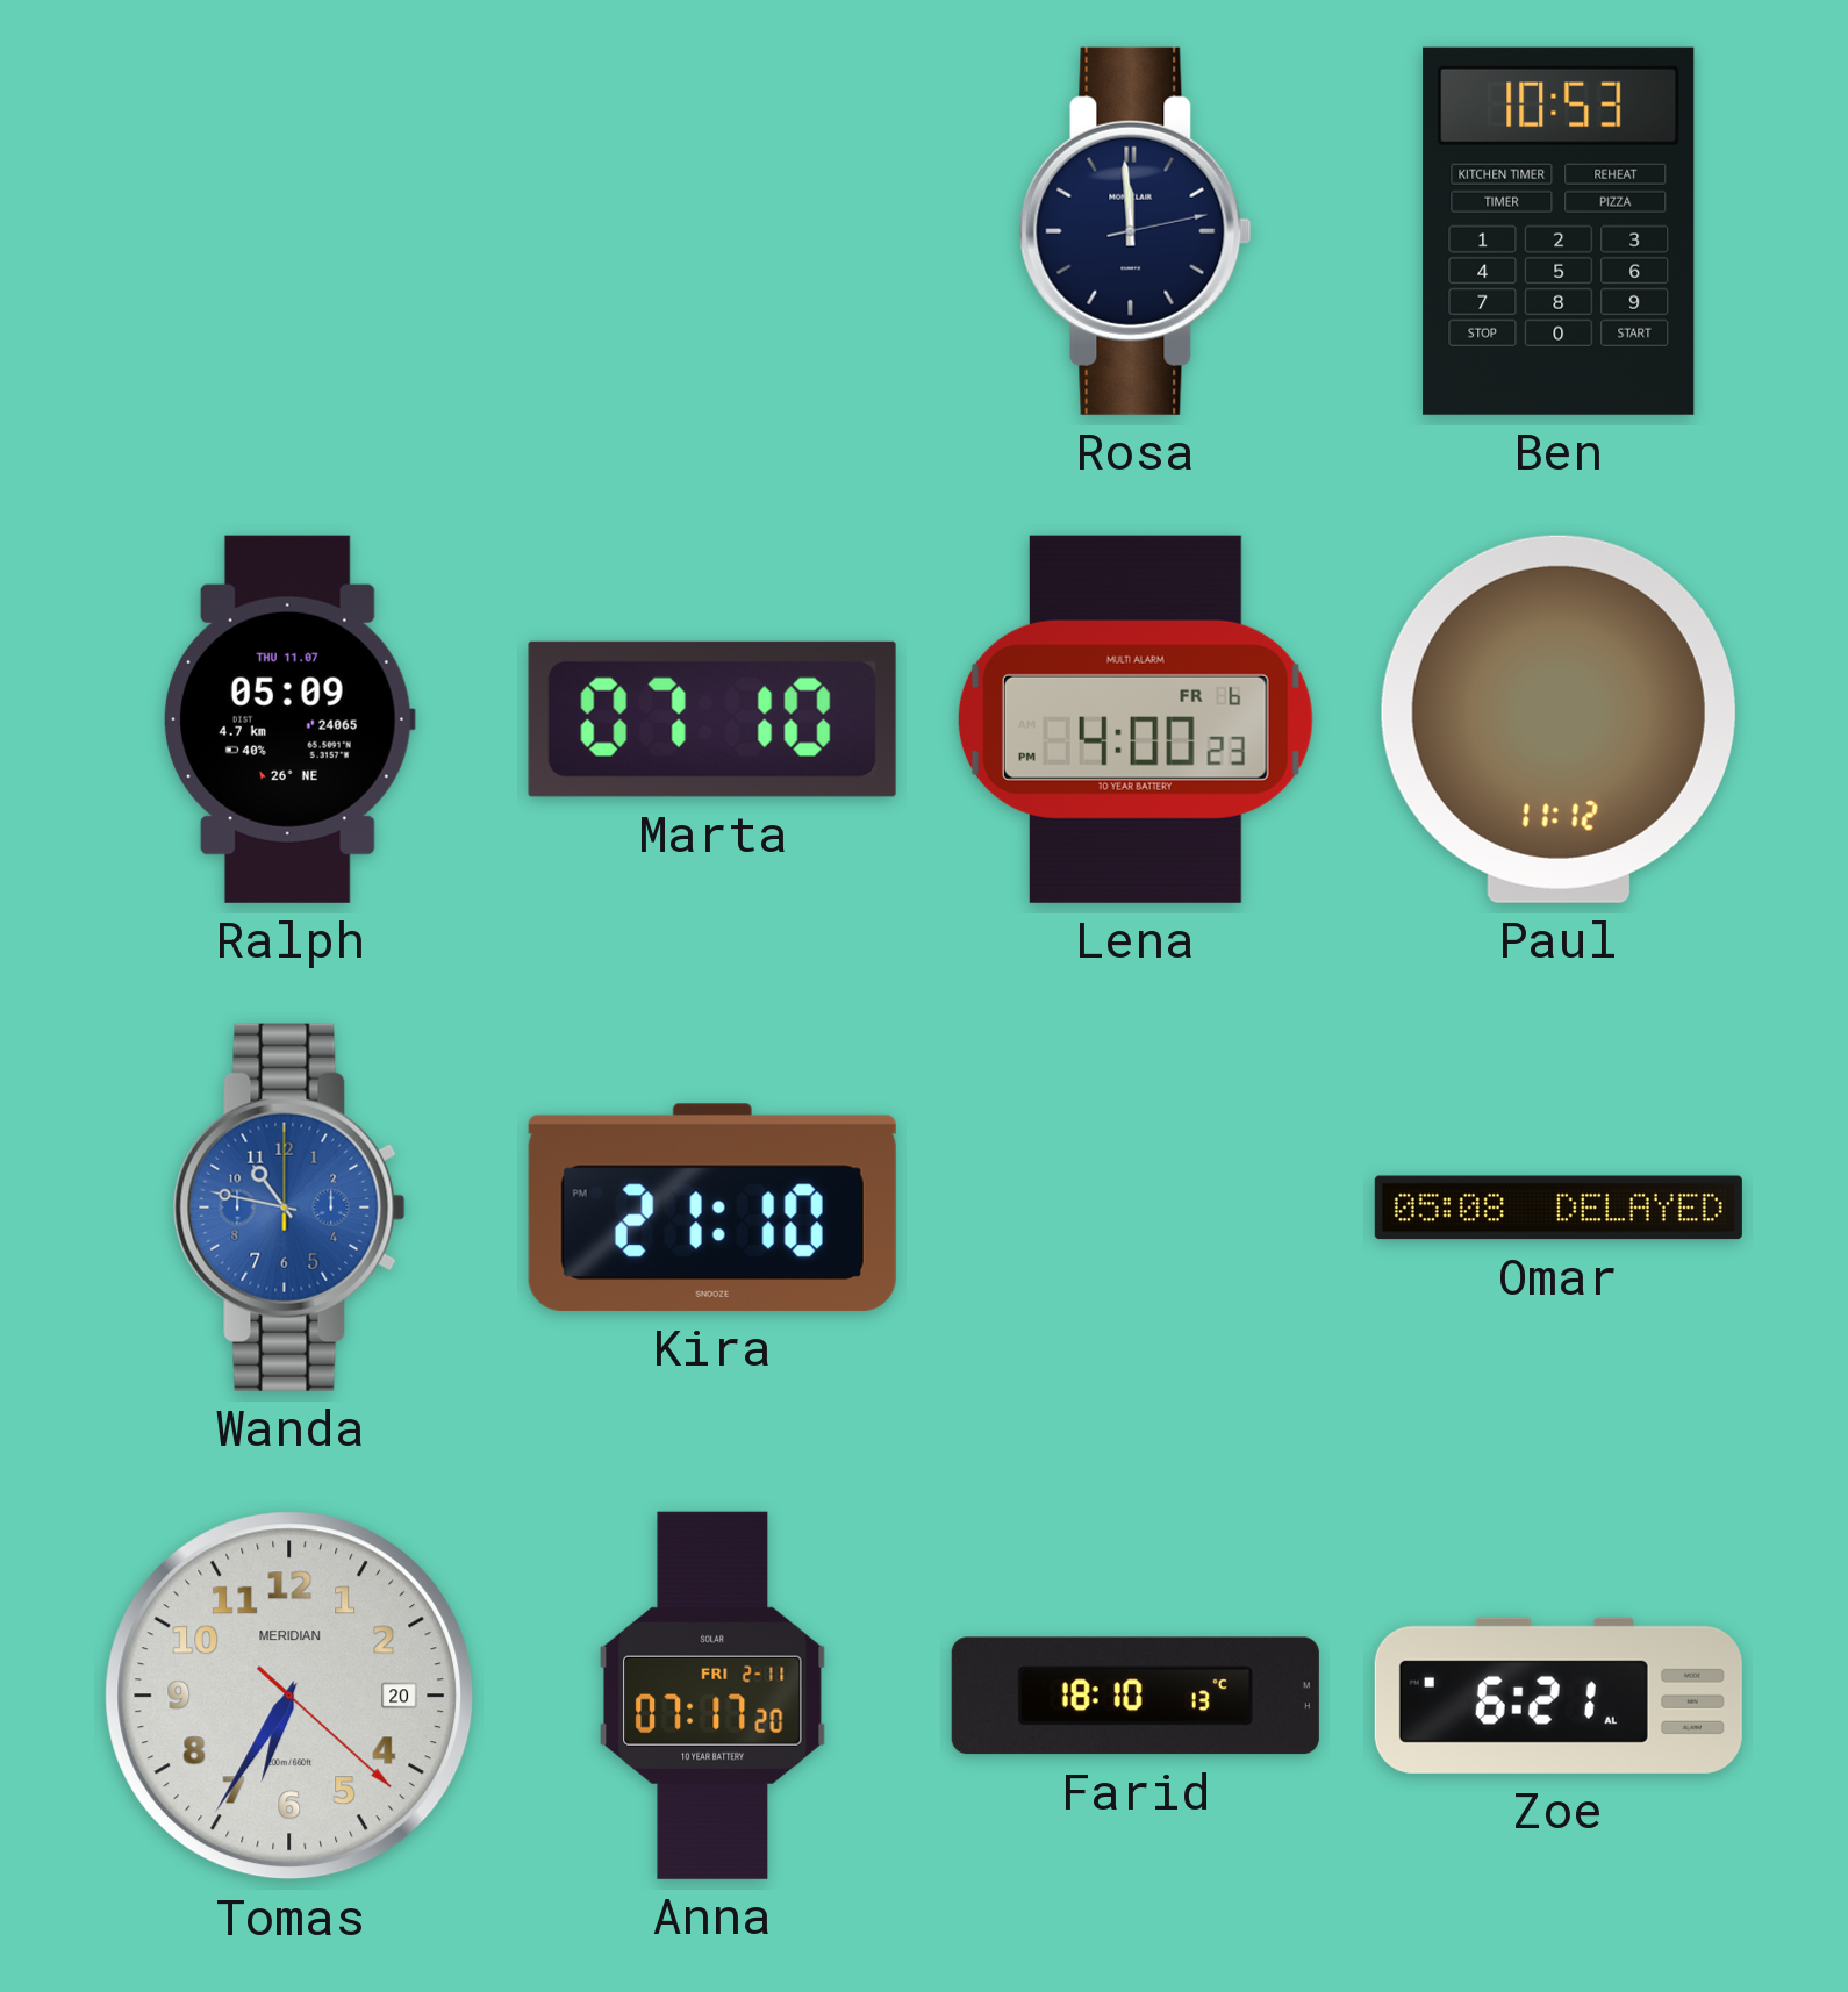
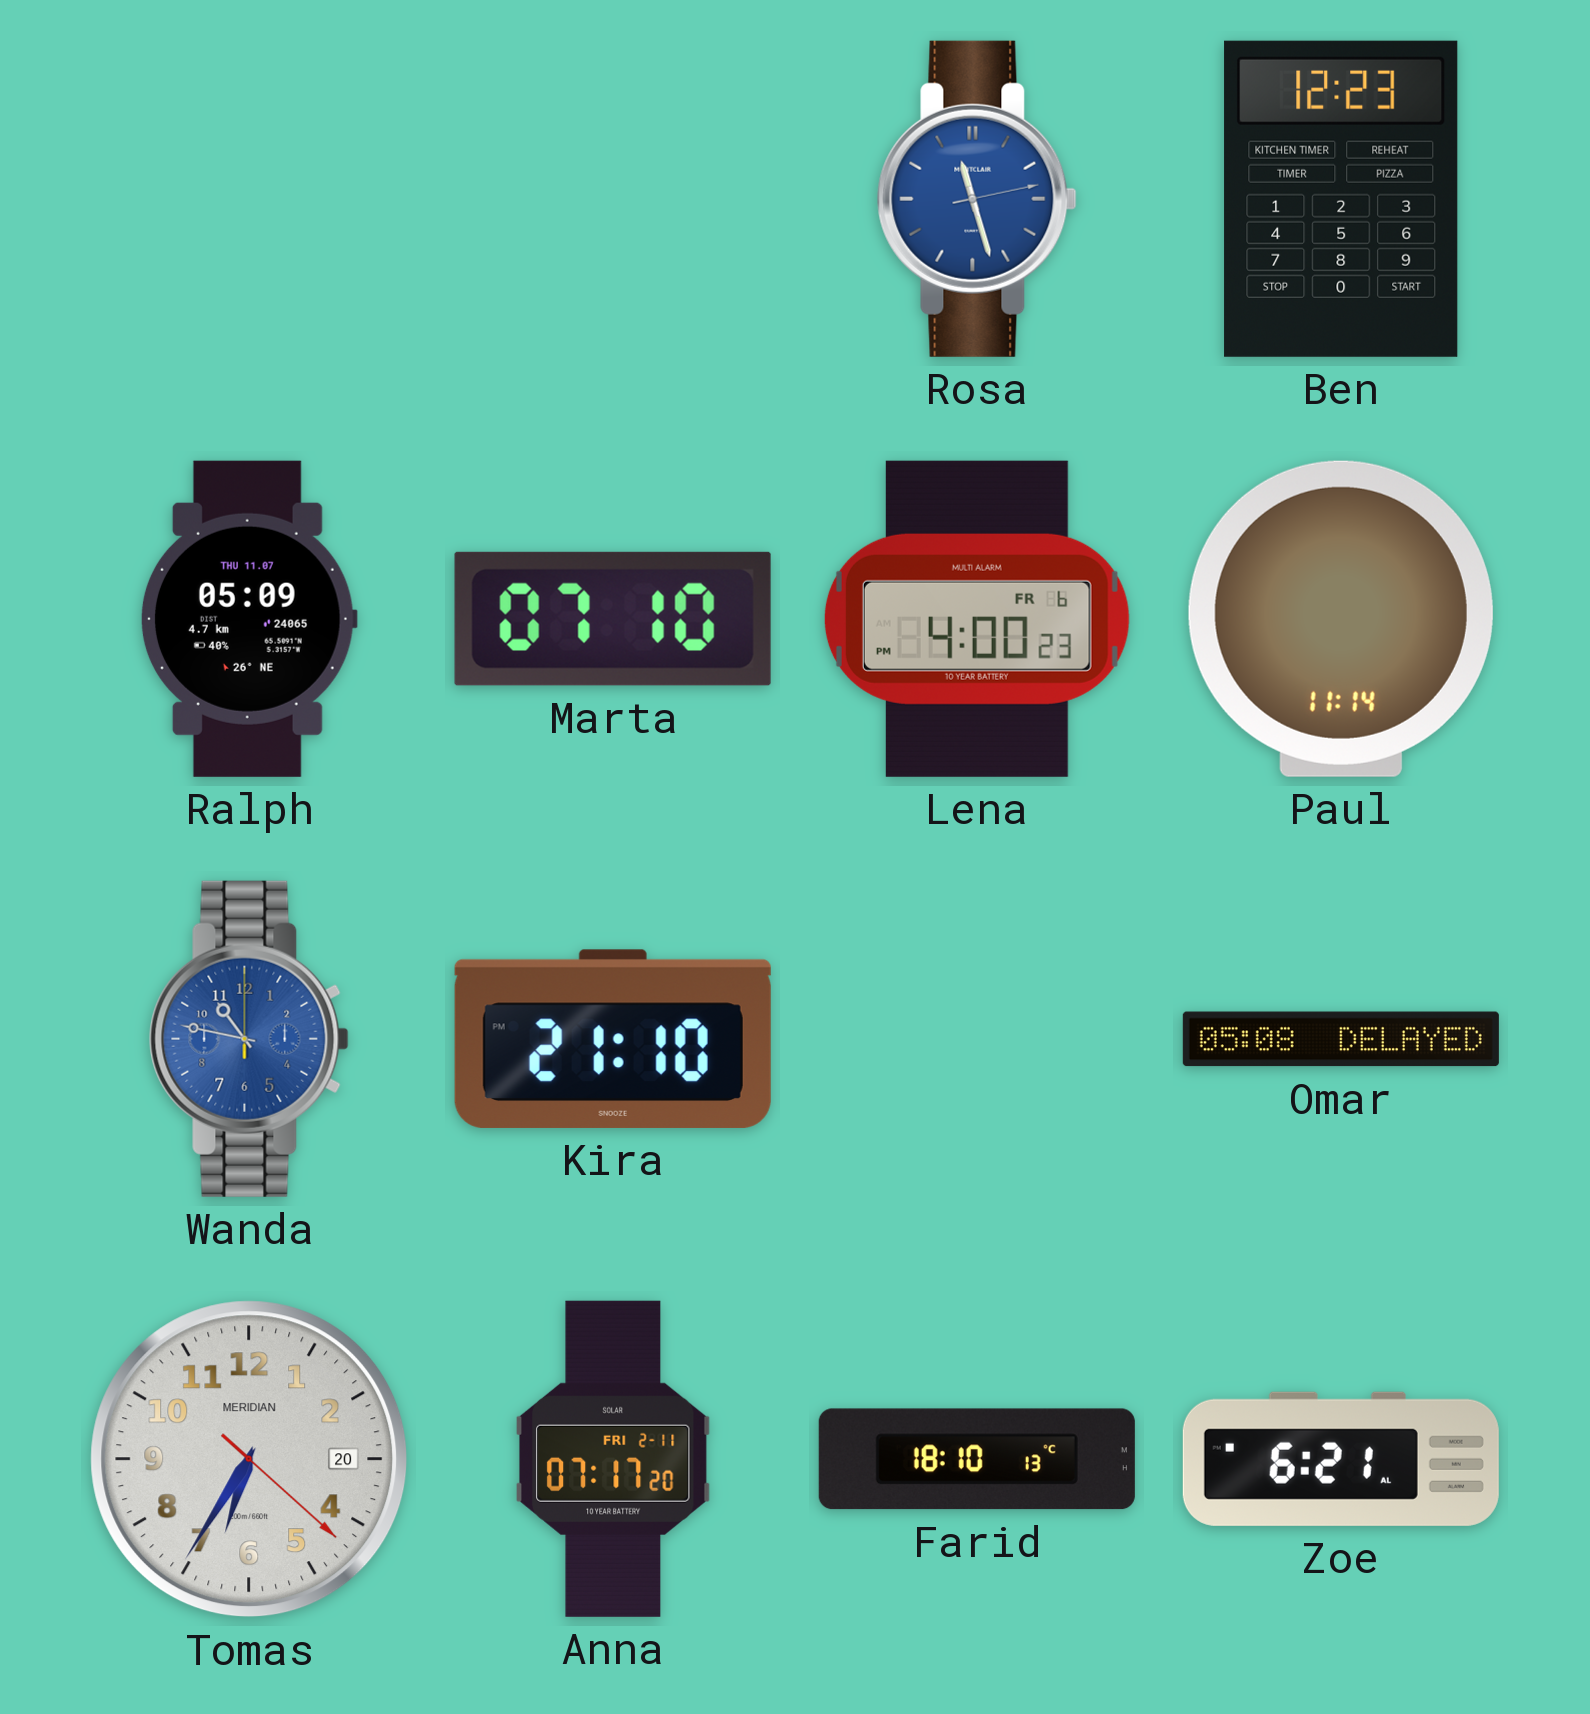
Rosa: 11:59 -> 11:27 (977, 199)
Rosa dial: navy -> blue (977, 199)
Ben: 10:53 -> 12:23 (1341, 199)
Paul: 11:12 -> 11:14 (1341, 619)
